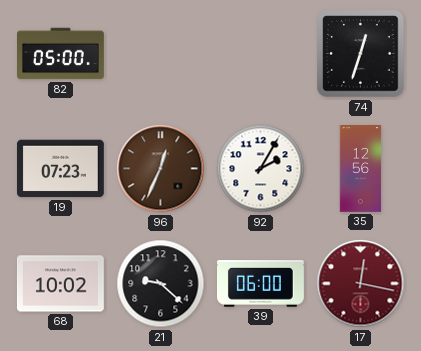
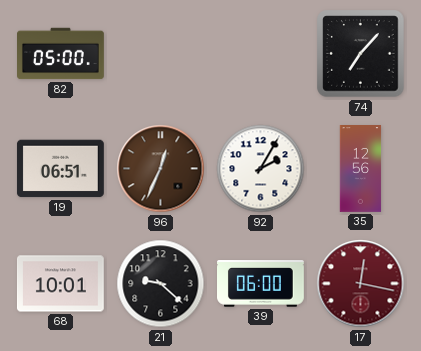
74: 12:33 -> 7:07 (361, 54)
19: 07:23 -> 06:51 (60, 169)
68: 10:02 -> 10:01 (60, 284)
